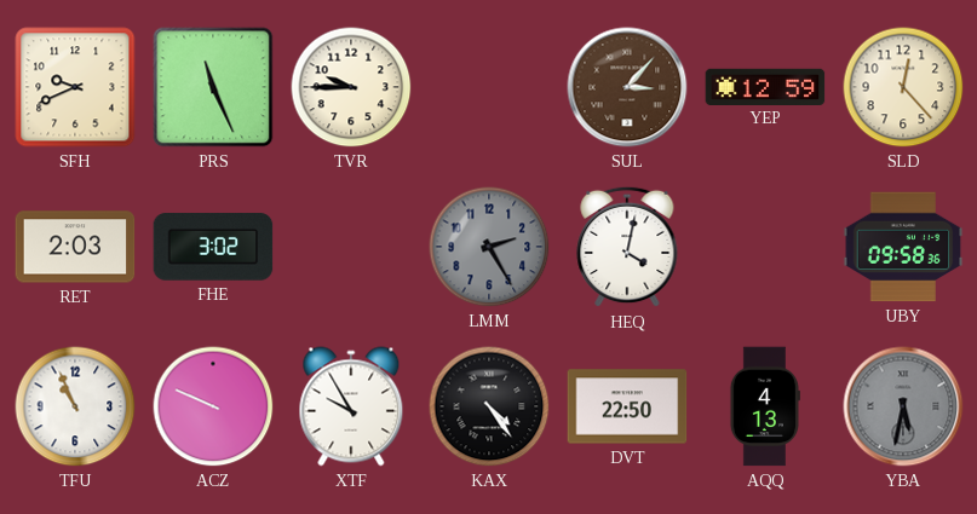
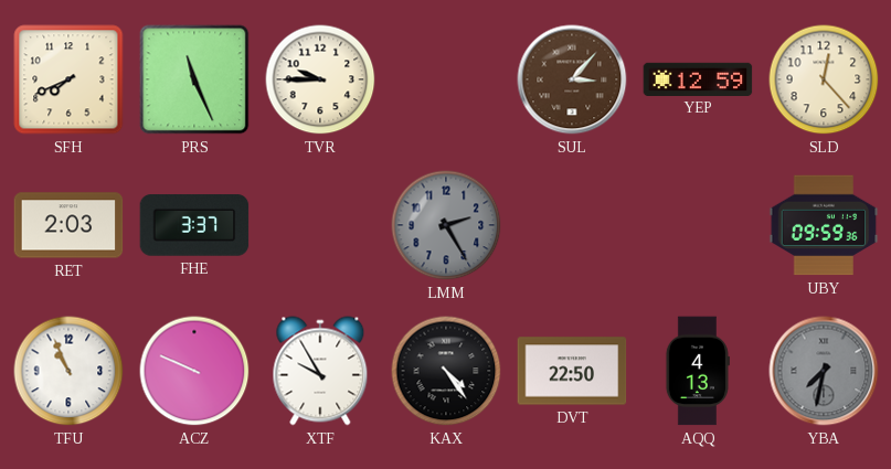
SFH: 9:41 -> 7:41 (68, 79)
FHE: 3:02 -> 3:37 (194, 225)
HEQ: 4:02 -> none (627, 247)
UBY: 09:58 -> 09:59 (824, 225)
YBA: 5:32 -> 7:32 (824, 371)
